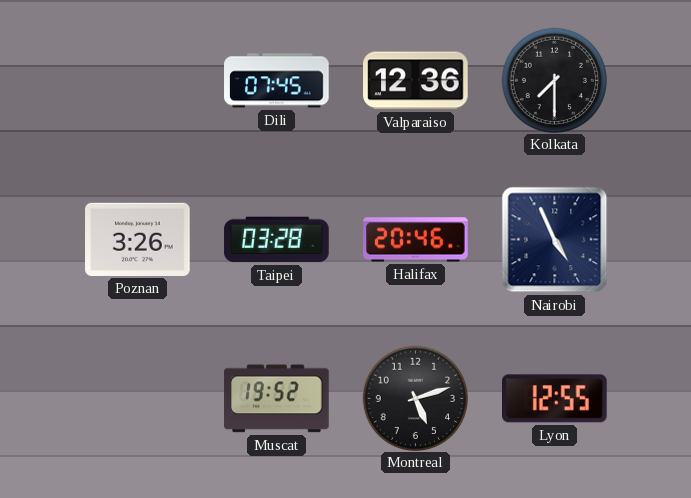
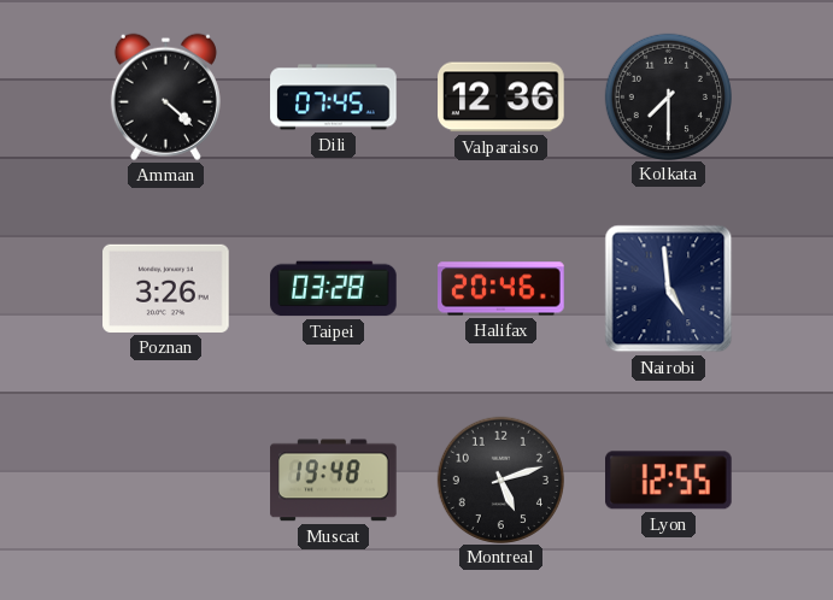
Amman: none -> 4:22 (165, 96)
Nairobi: 4:56 -> 4:59 (669, 289)
Muscat: 19:52 -> 19:48 (334, 481)
